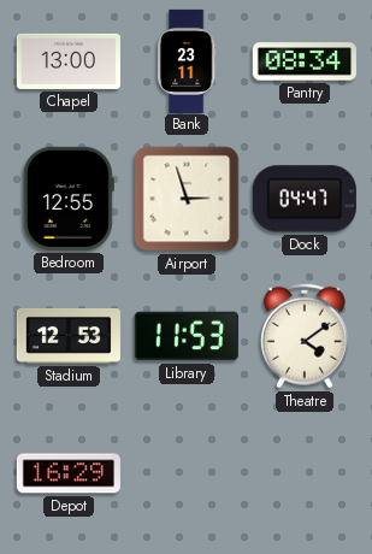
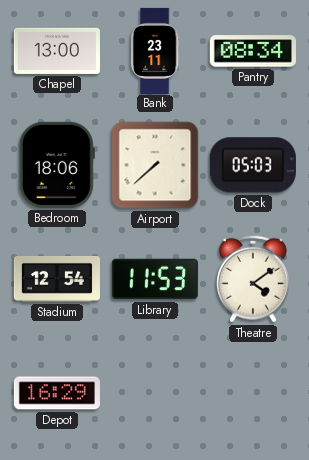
Bedroom: 12:55 -> 18:06 (57, 165)
Airport: 2:57 -> 7:38 (155, 165)
Dock: 04:47 -> 05:03 (253, 165)
Stadium: 12:53 -> 12:54 (57, 279)
